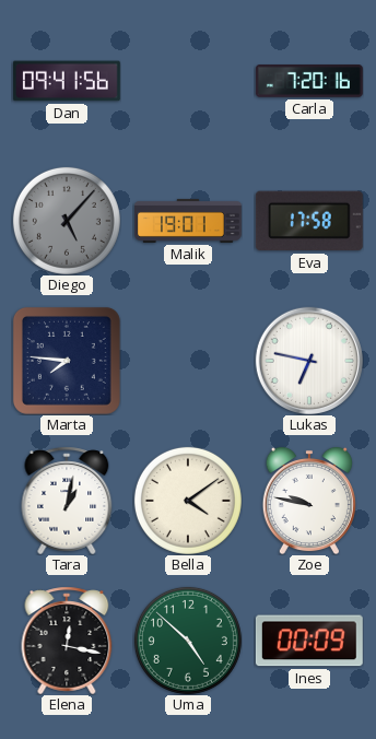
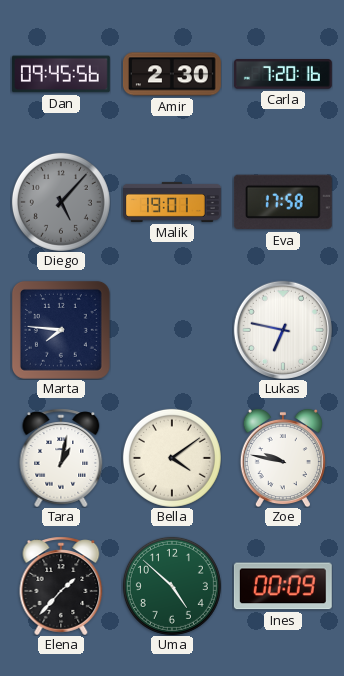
Dan: 09:41 -> 09:45 (61, 74)
Amir: none -> 2:30 (172, 74)
Elena: 12:17 -> 1:37 (61, 586)
